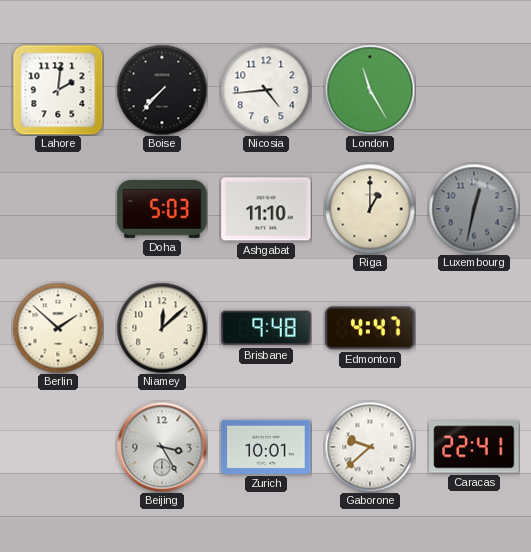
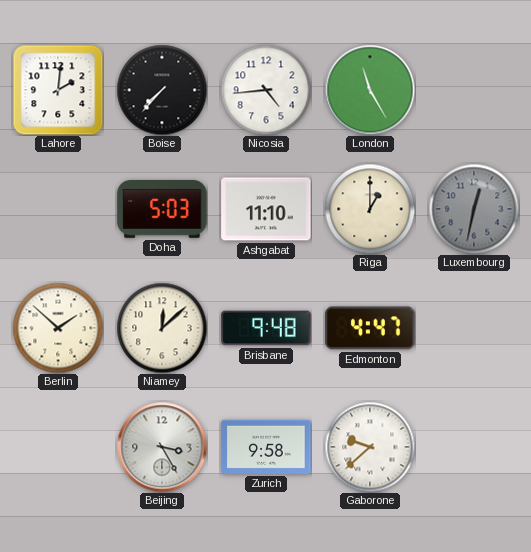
Zurich: 10:01 -> 9:58 (266, 447)
Caracas: 22:41 -> none (474, 447)
